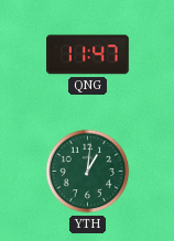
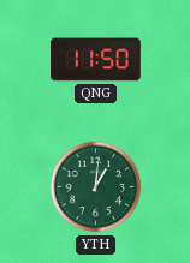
QNG: 11:47 -> 11:50 (96, 60)
